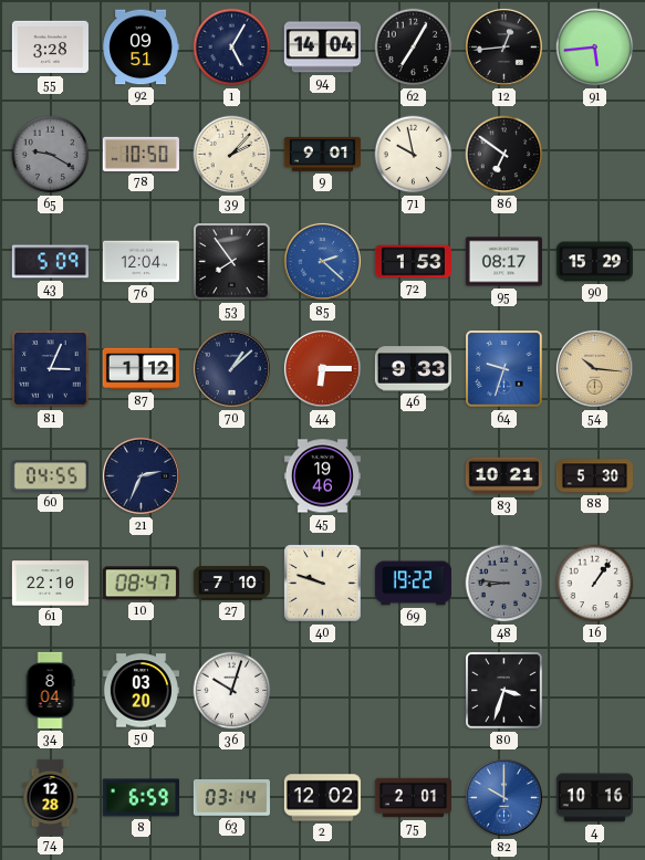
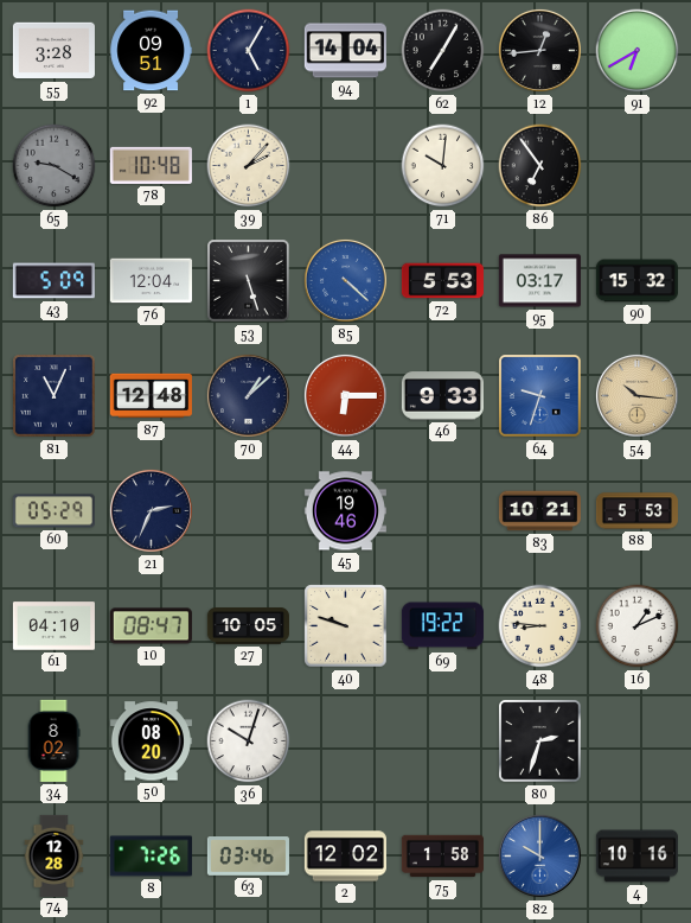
91: 5:44 -> 6:40 (638, 51)
78: 10:50 -> 10:48 (151, 165)
9: 9:01 -> none (322, 154)
71: 9:58 -> 10:01 (443, 166)
86: 6:51 -> 6:54 (540, 166)
53: 7:54 -> 5:27 (249, 281)
85: 2:22 -> 4:22 (345, 280)
72: 1:53 -> 5:53 (442, 281)
95: 08:17 -> 03:17 (539, 281)
90: 15:29 -> 15:32 (636, 281)
81: 3:04 -> 11:04 (55, 396)
87: 1:12 -> 12:48 (151, 396)
60: 04:55 -> 05:29 (53, 511)
88: 5:30 -> 5:53 (636, 511)
61: 22:10 -> 04:10 (53, 626)
27: 7:10 -> 10:05 (248, 626)
48 dial: grey -> cream (540, 626)
16: 1:06 -> 1:11 (638, 626)
34: 8:04 -> 8:02 (53, 740)
50: 03:20 -> 08:20 (151, 741)
80: 3:33 -> 2:33 (540, 741)
8: 6:59 -> 7:26 (151, 857)
63: 03:14 -> 03:46 (248, 857)
75: 2:01 -> 1:58 (442, 857)
